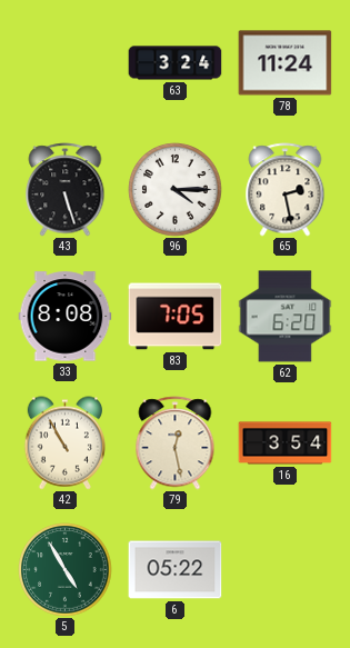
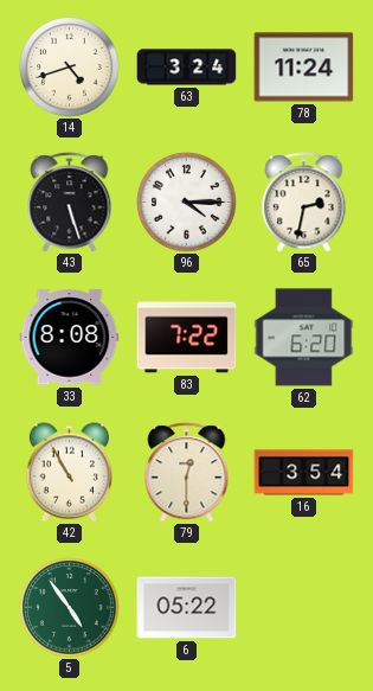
14: none -> 4:42 (70, 68)
65: 2:28 -> 2:32 (304, 203)
83: 7:05 -> 7:22 (187, 338)
79: 12:28 -> 12:30 (187, 473)
5: 4:55 -> 4:54 (70, 608)
